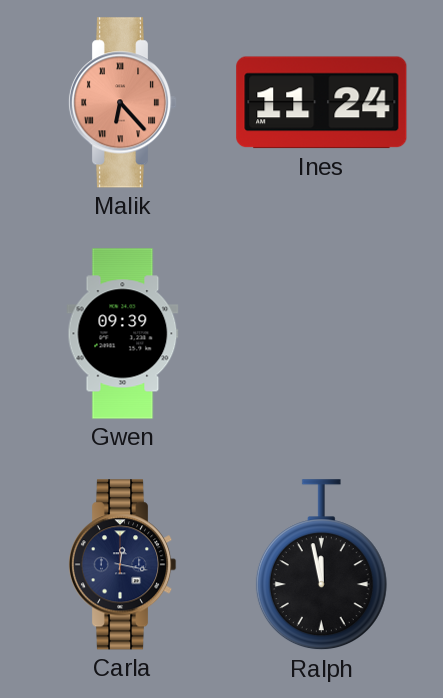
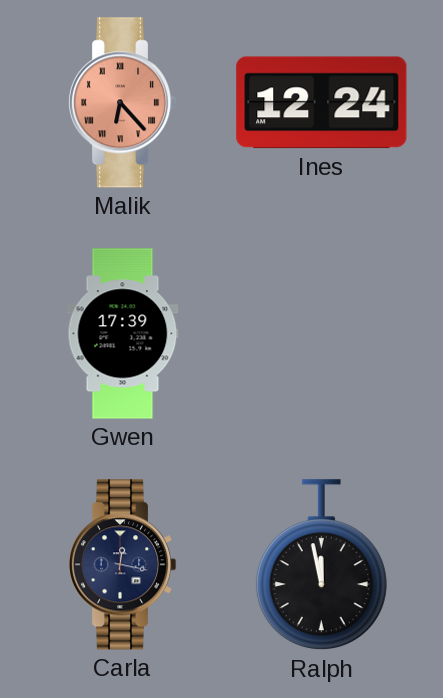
Ines: 11:24 -> 12:24 (322, 103)
Gwen: 09:39 -> 17:39 (123, 334)
